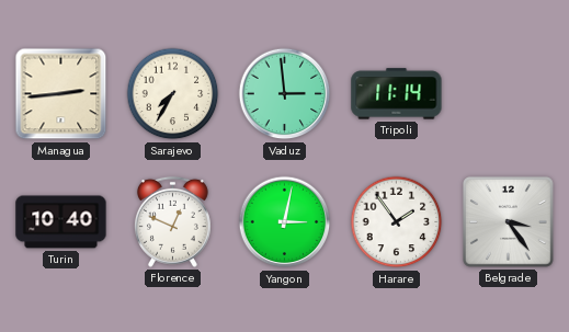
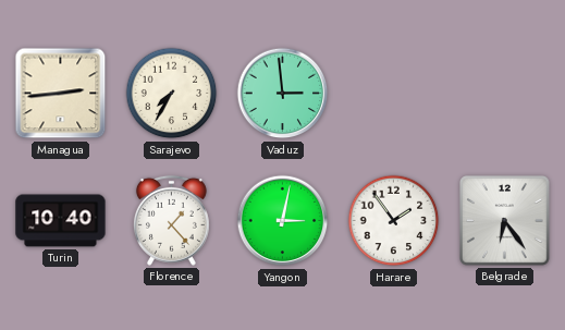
Tripoli: 11:14 -> none (397, 94)
Florence: 12:49 -> 1:23 (171, 220)
Belgrade: 3:24 -> 6:24 (505, 221)
